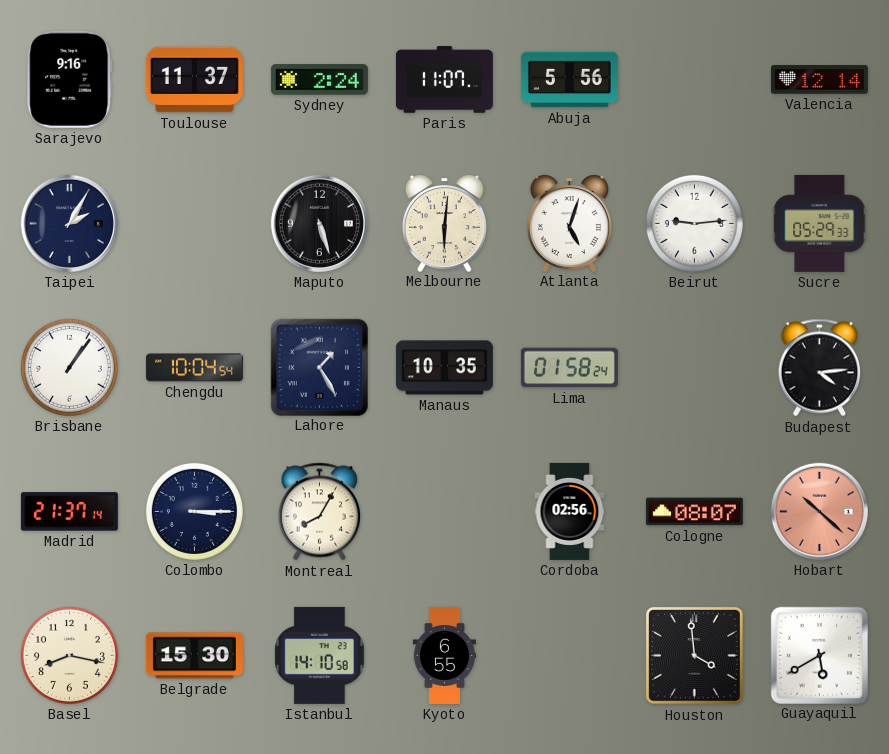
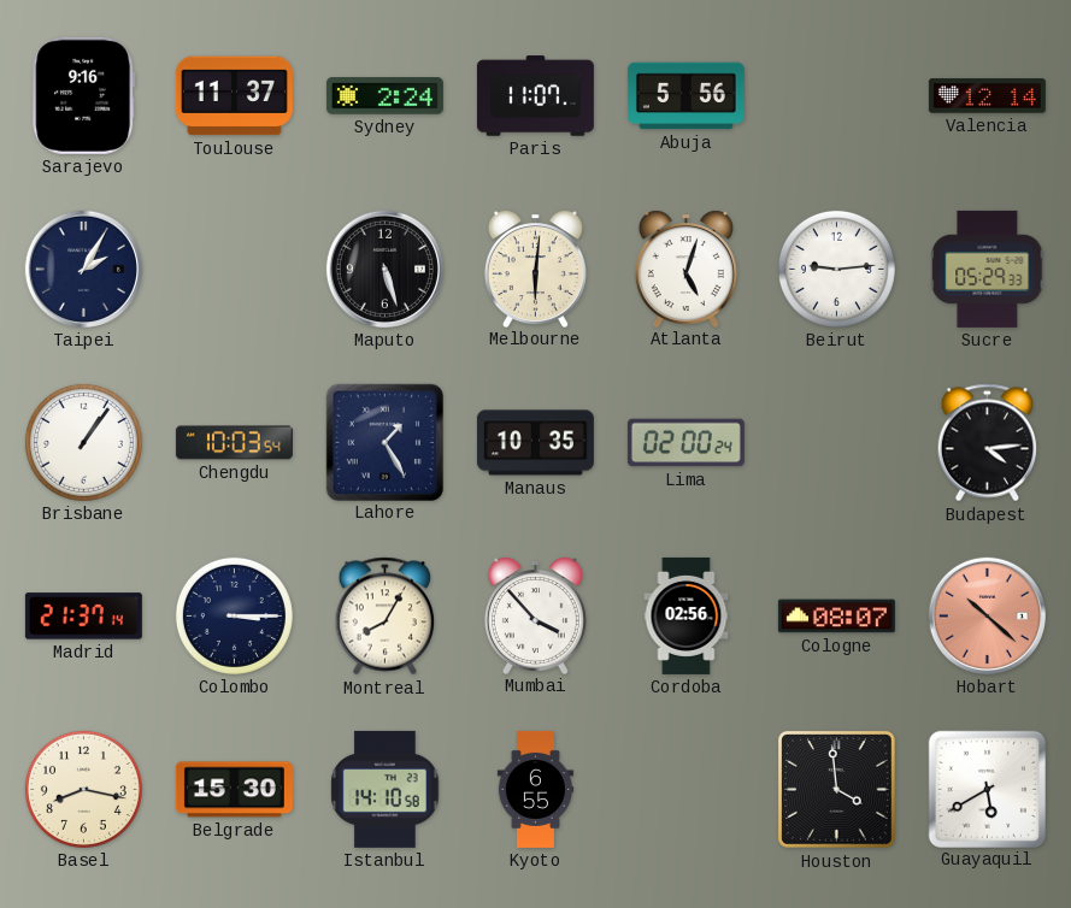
Chengdu: 10:04 -> 10:03 (234, 443)
Lima: 01:58 -> 02:00 (685, 443)
Mumbai: none -> 3:53 (535, 615)
